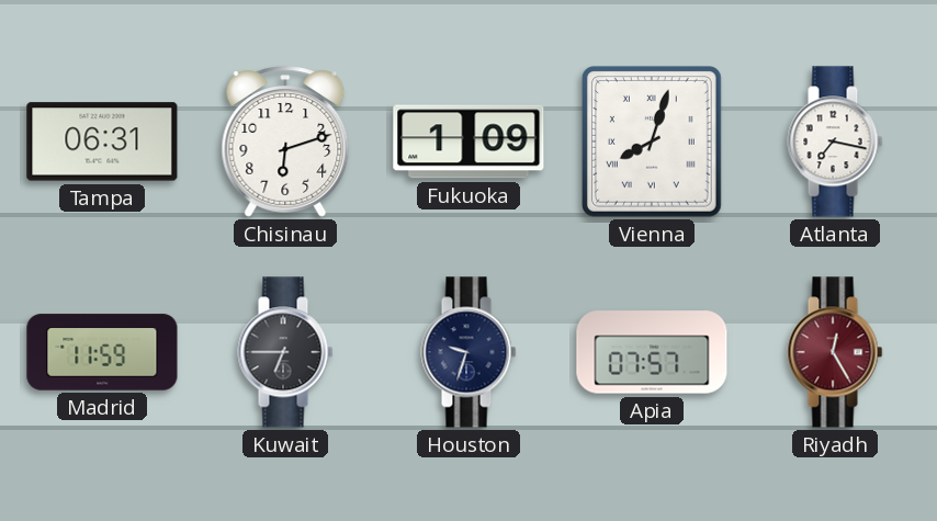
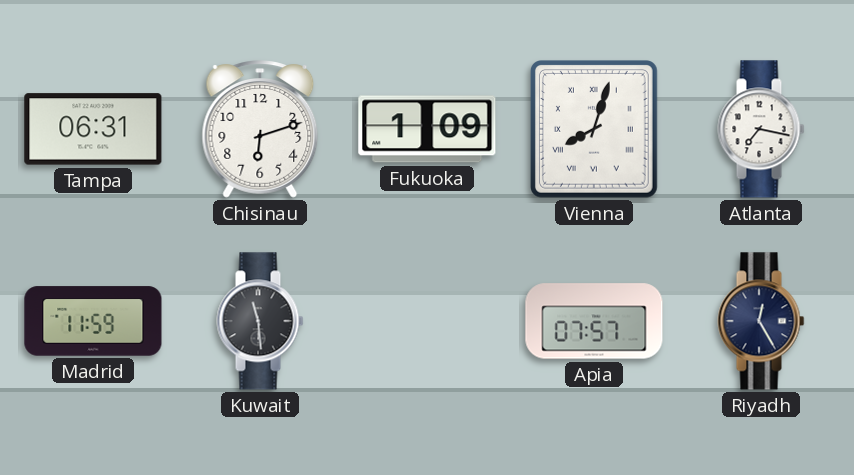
Kuwait: 6:45 -> 11:29 (260, 321)
Houston: 9:33 -> none (468, 352)
Riyadh dial: burgundy -> navy (761, 321)
